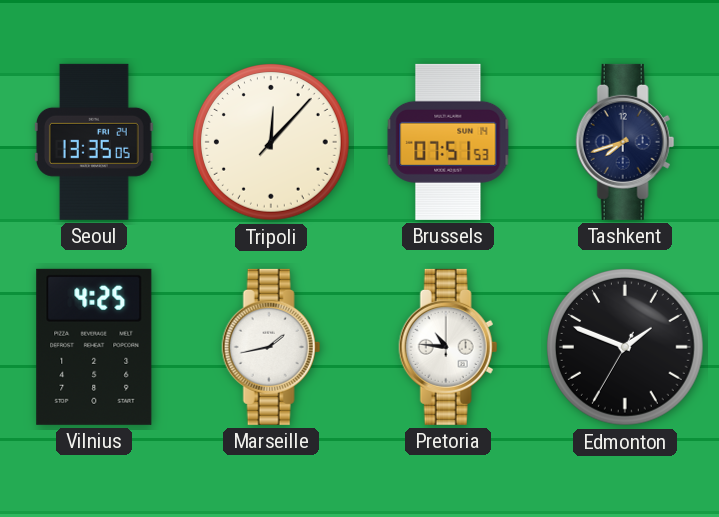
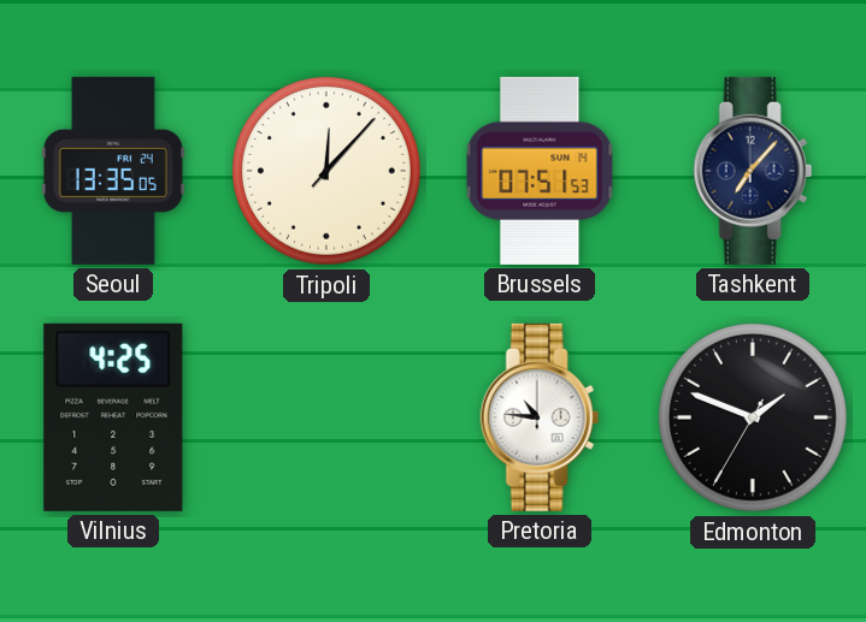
Tashkent: 7:42 -> 7:07 (753, 171)
Marseille: 1:43 -> none (271, 347)
